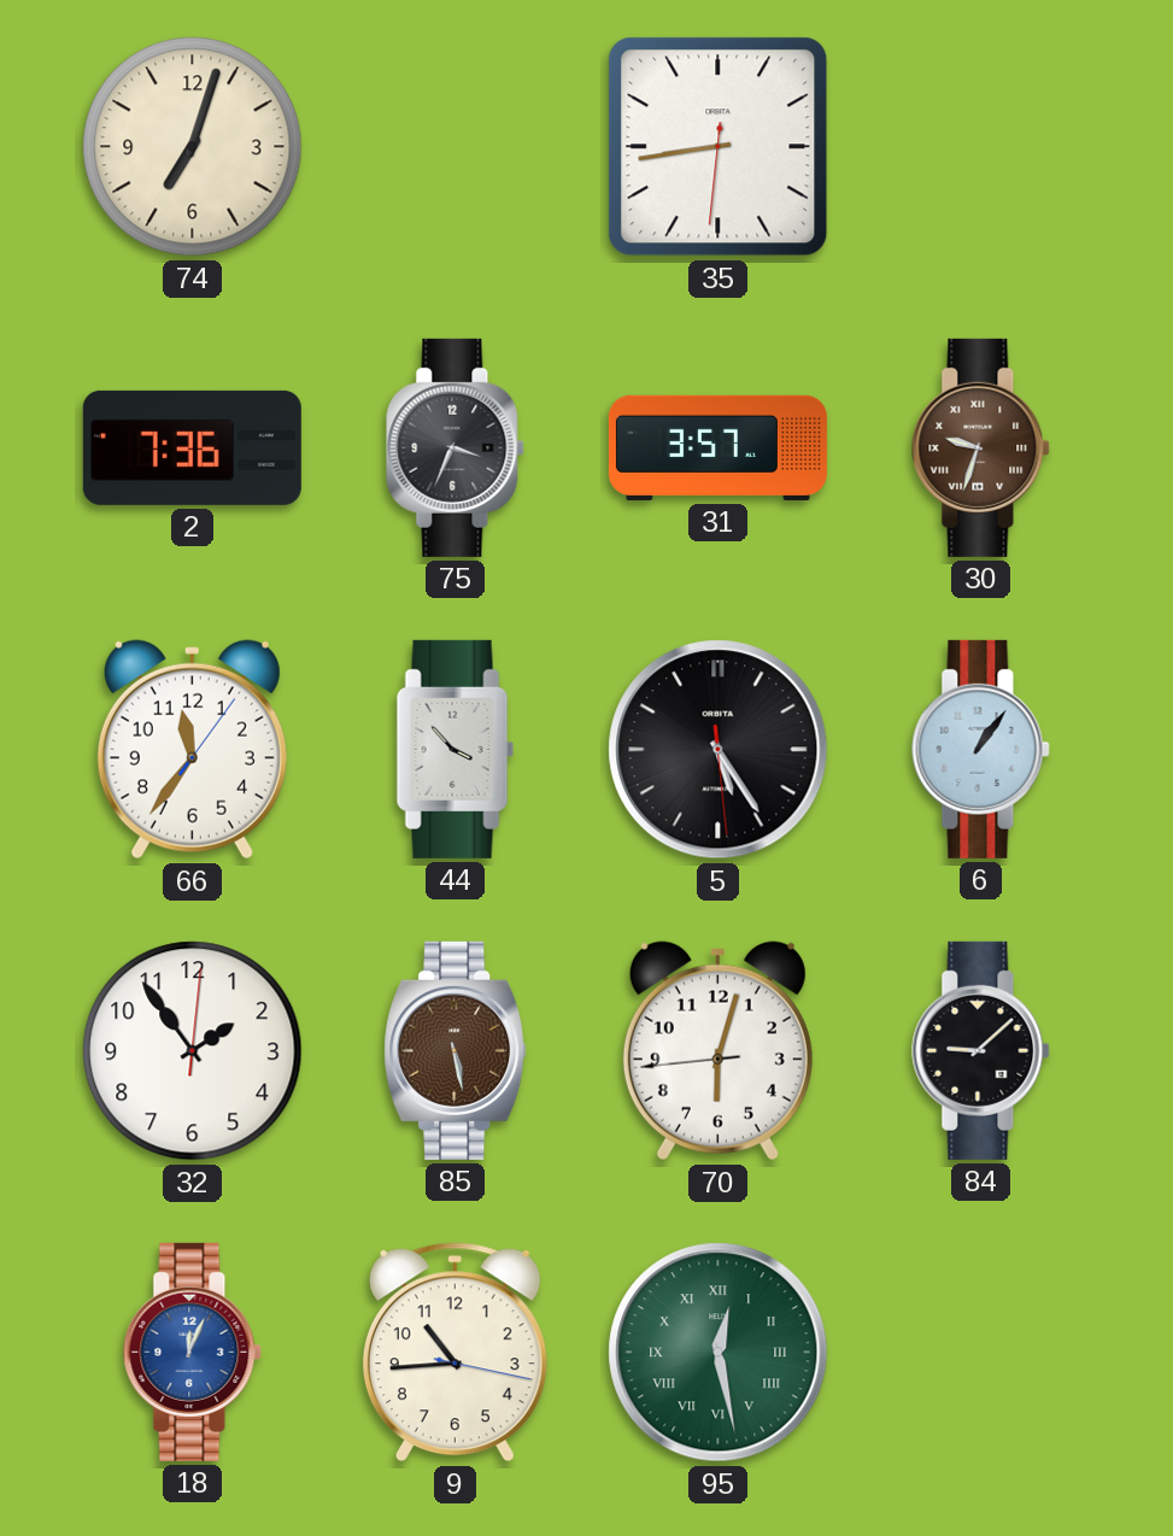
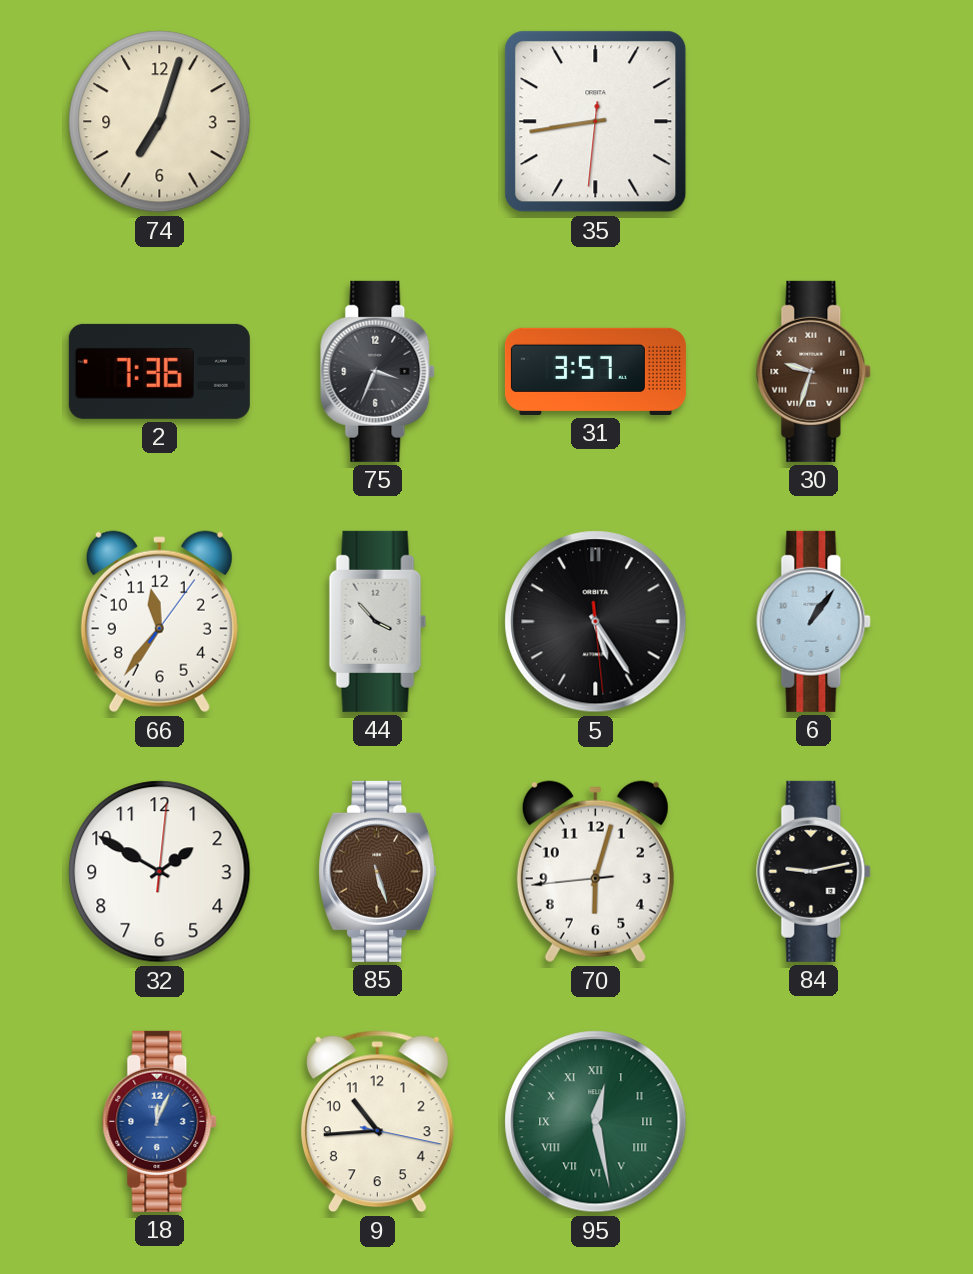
32: 1:54 -> 1:50 (160, 872)
85: 5:28 -> 5:27 (378, 871)
84: 9:08 -> 9:13 (814, 871)
